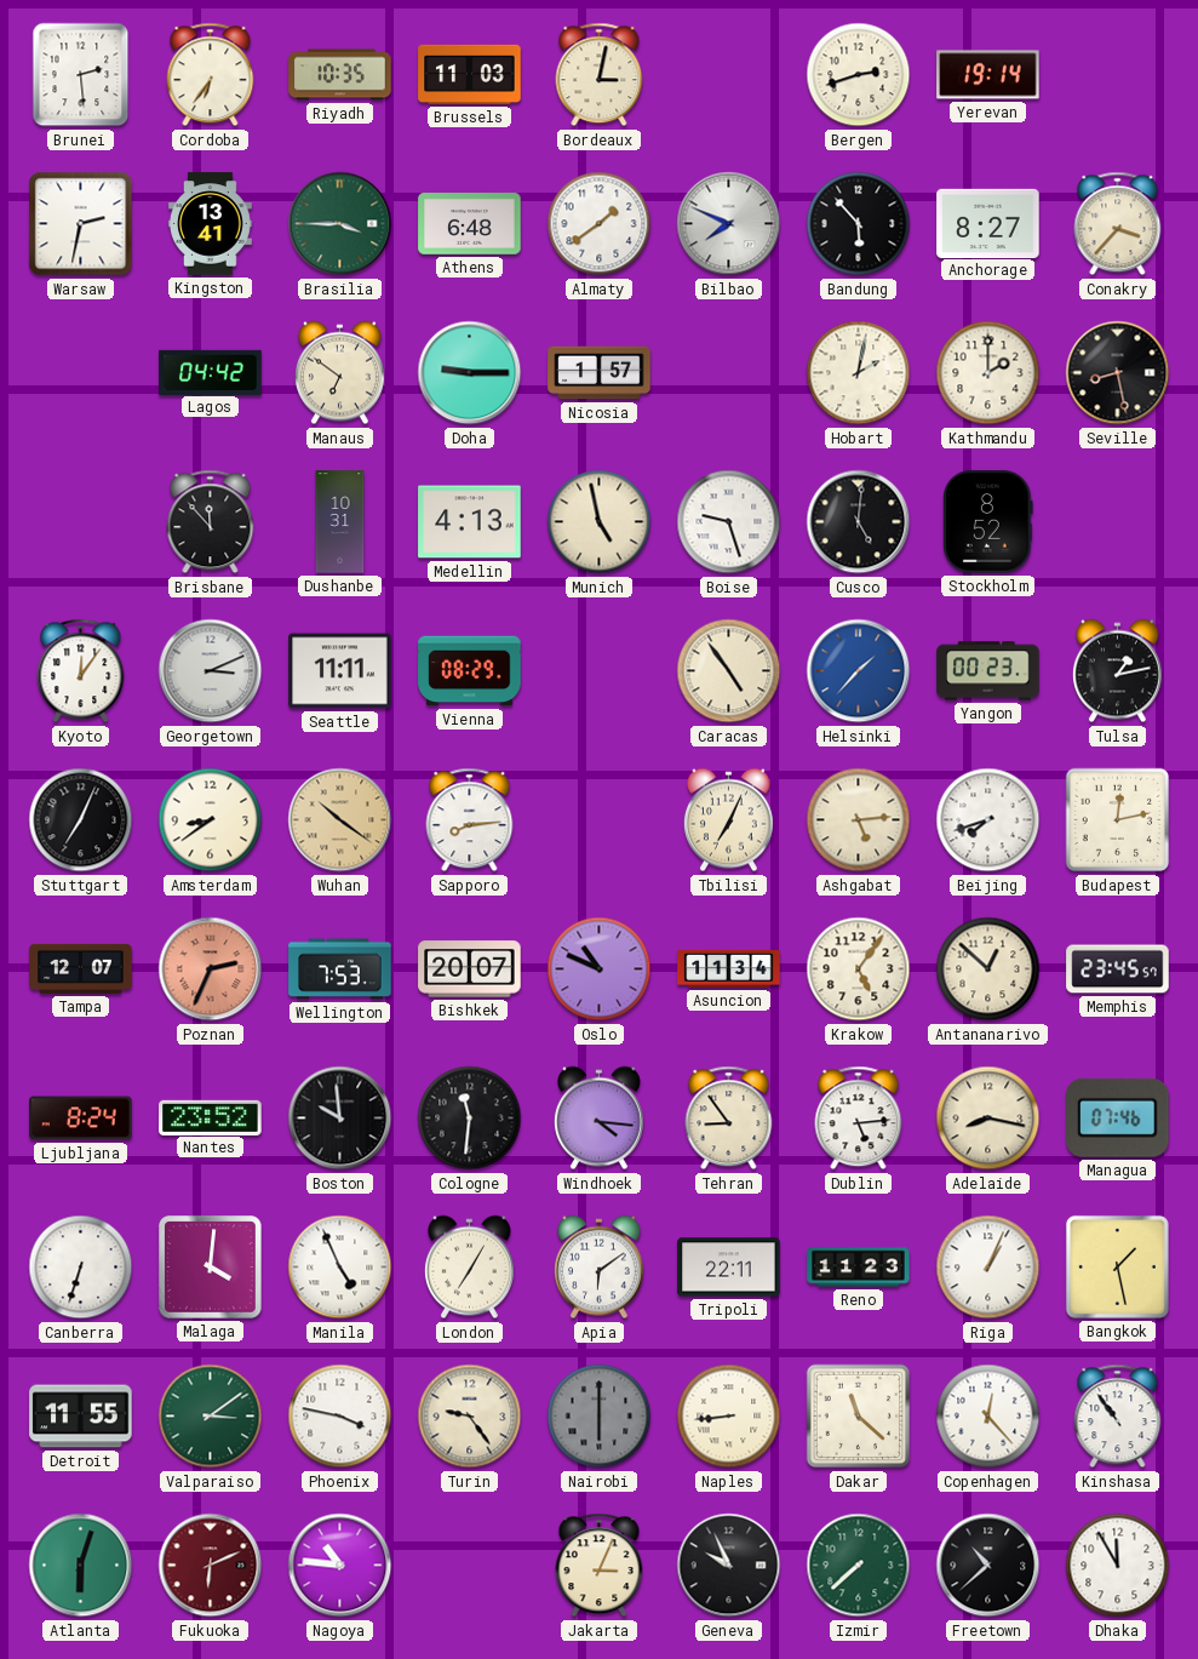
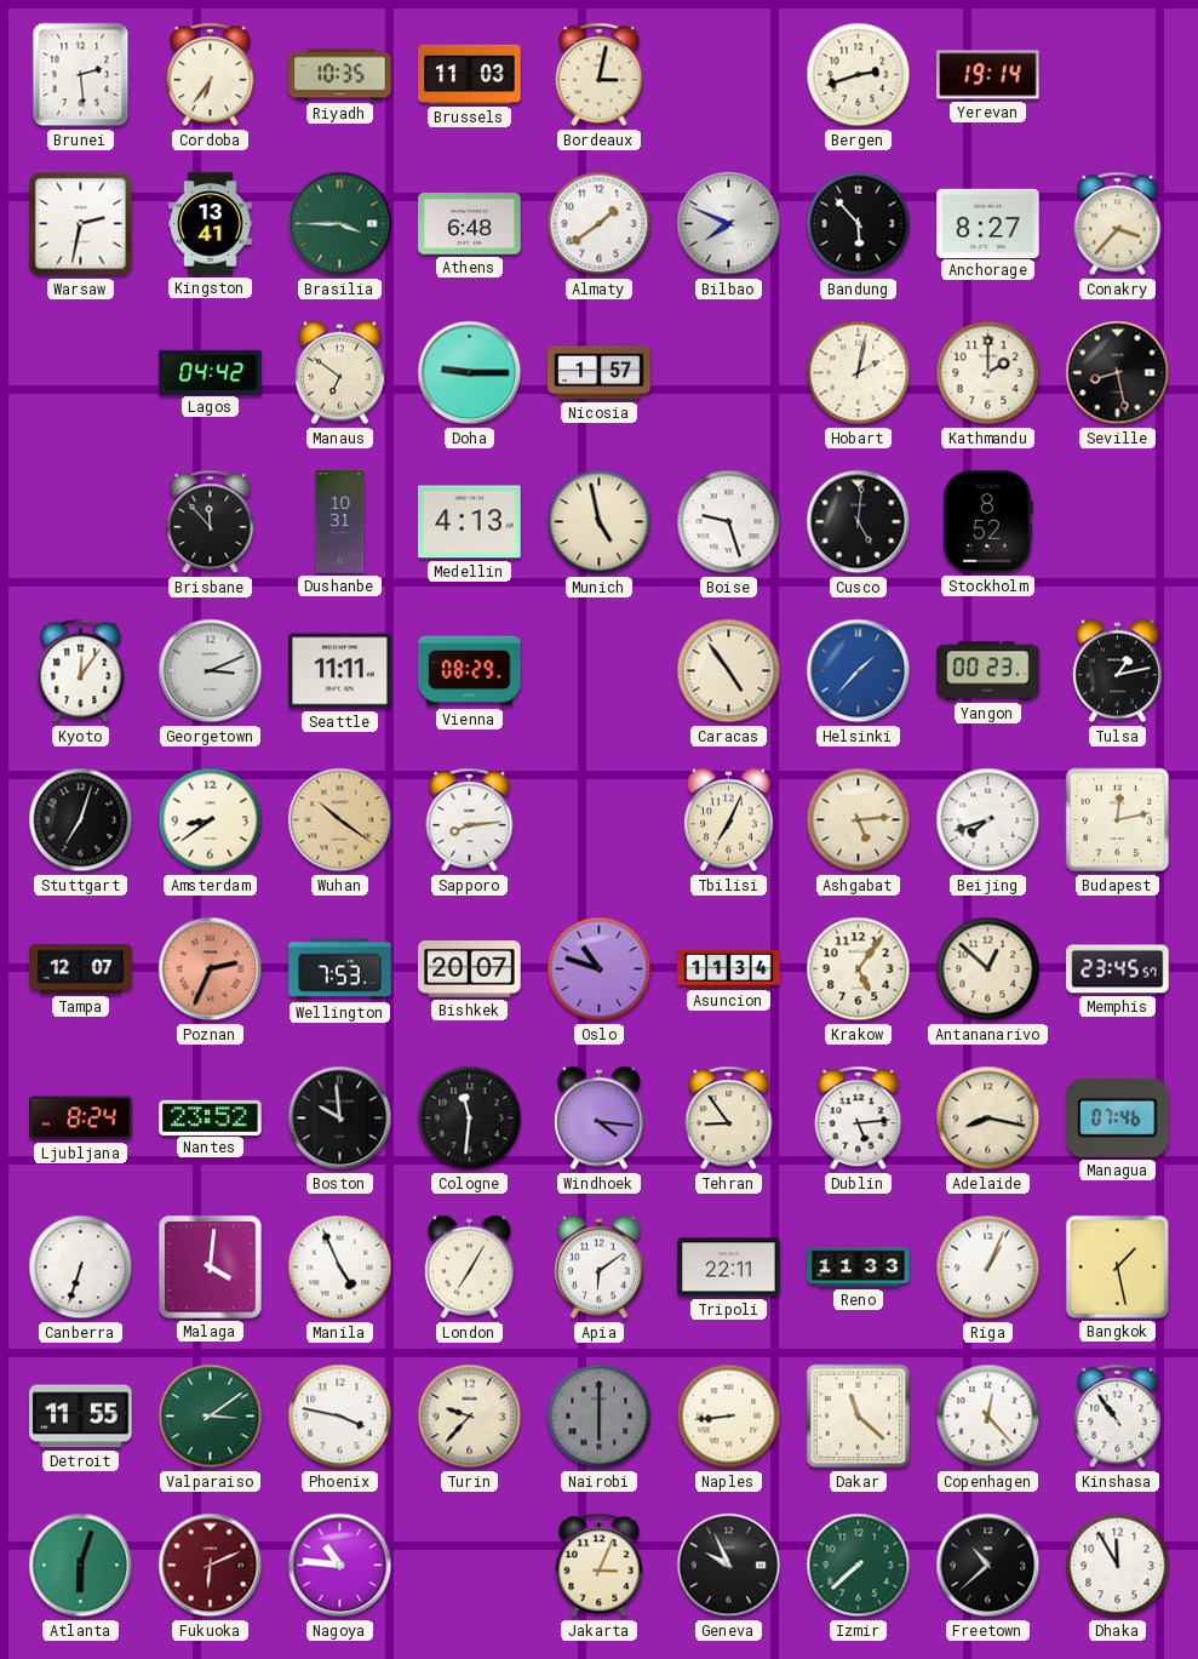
Stuttgart: 7:04 -> 7:03 (81, 820)
Oslo: 10:49 -> 10:48 (600, 969)
Reno: 11:23 -> 11:33 (859, 1268)
Turin: 9:24 -> 9:37 (470, 1417)
